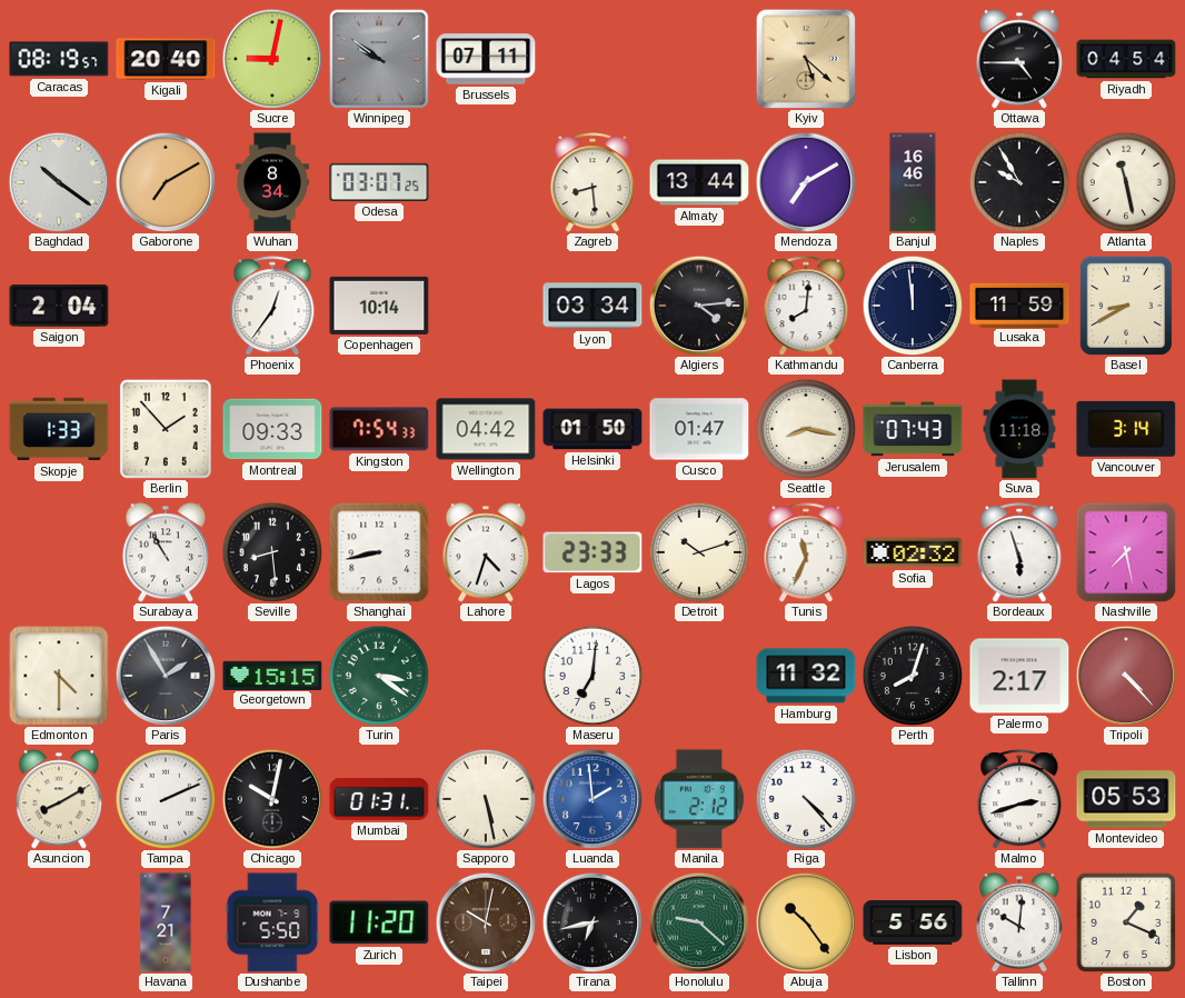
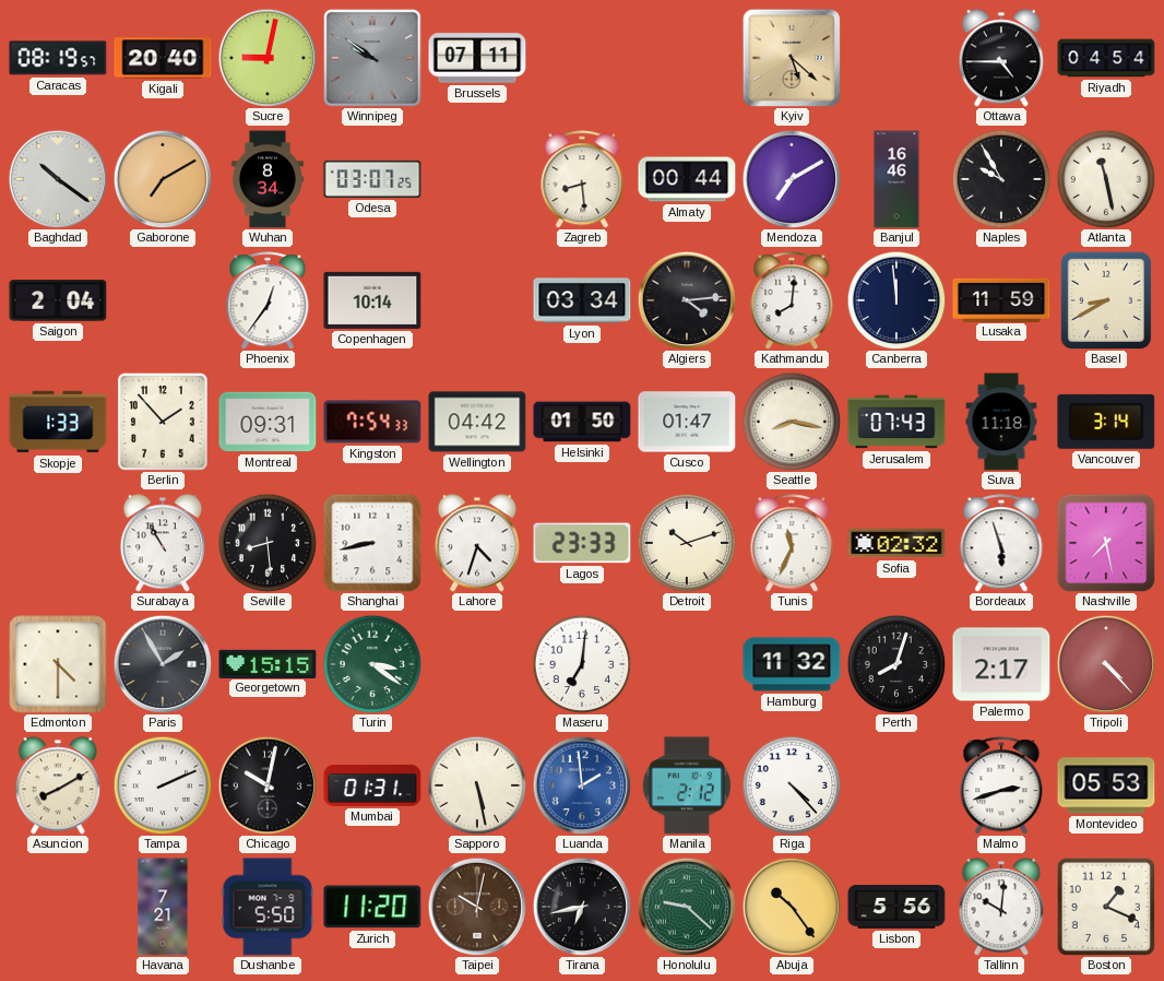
Almaty: 13:44 -> 00:44 (687, 179)
Montreal: 09:33 -> 09:31 (268, 422)
